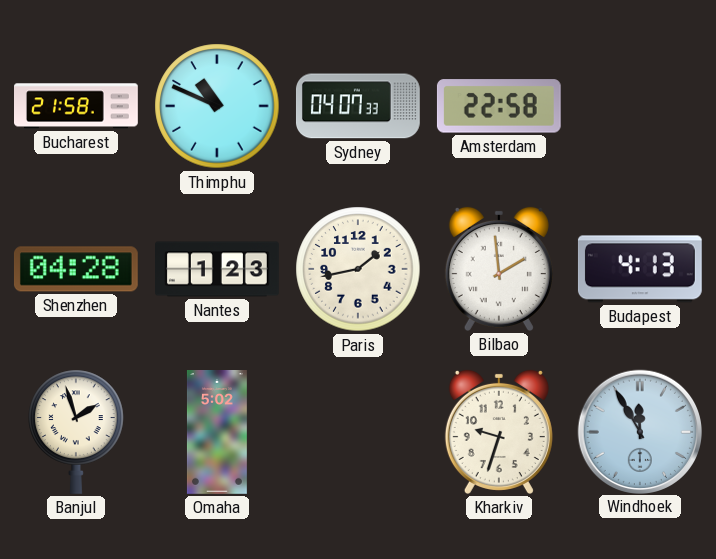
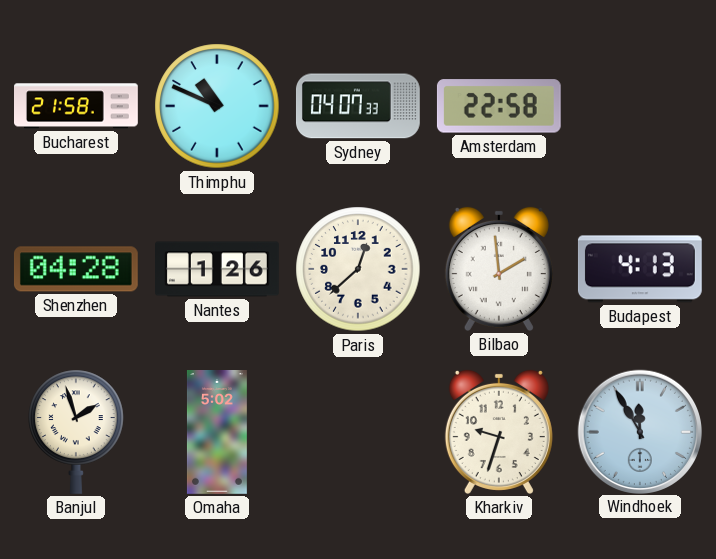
Nantes: 1:23 -> 1:26 (218, 269)
Paris: 1:43 -> 12:38 (358, 269)
